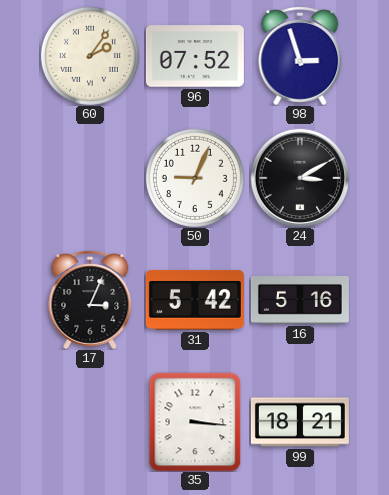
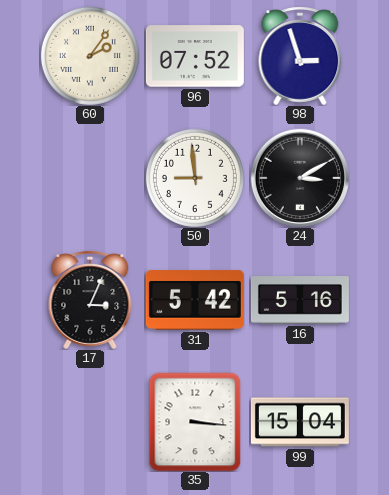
50: 9:04 -> 8:59 (195, 178)
99: 18:21 -> 15:04 (300, 422)
